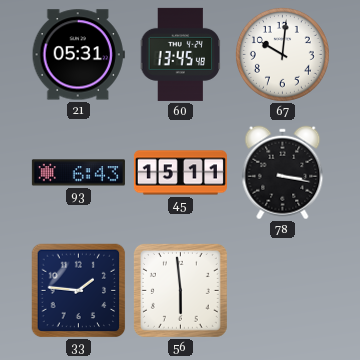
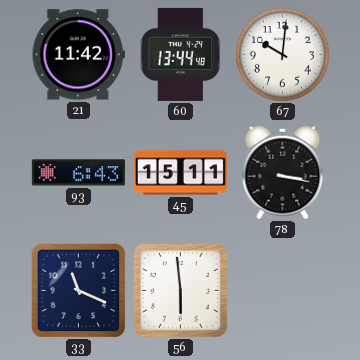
21: 05:31 -> 11:42 (78, 55)
60: 13:45 -> 13:44 (181, 54)
33: 1:46 -> 11:19 (79, 291)
